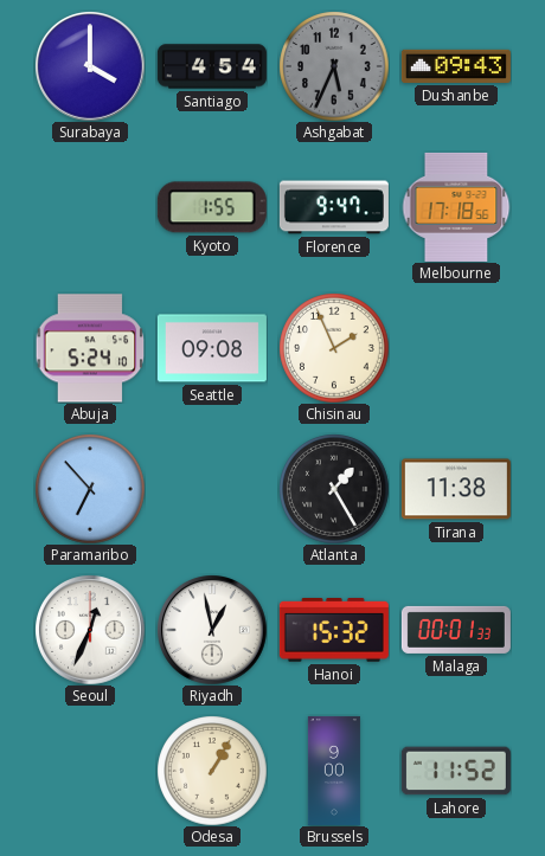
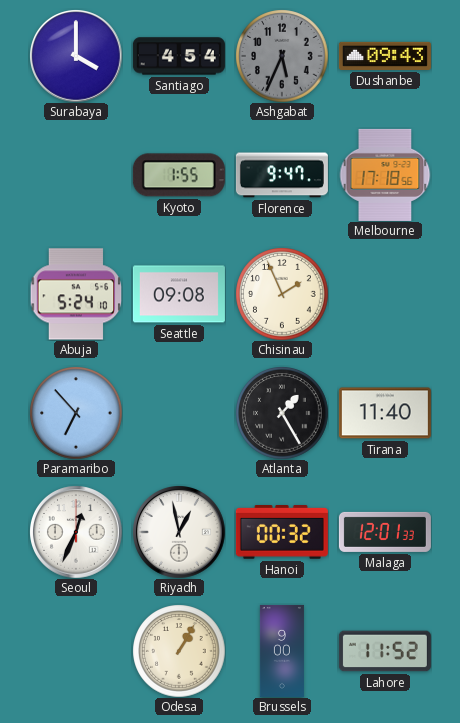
Tirana: 11:38 -> 11:40 (385, 413)
Hanoi: 15:32 -> 00:32 (282, 533)
Malaga: 00:01 -> 12:01 (385, 532)
